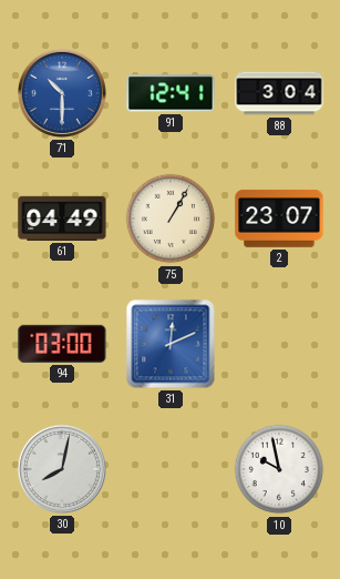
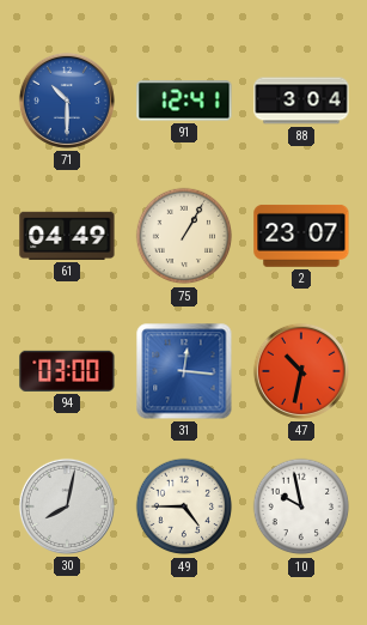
31: 12:11 -> 12:16 (184, 371)
47: none -> 10:32 (301, 371)
49: none -> 4:45 (184, 506)
